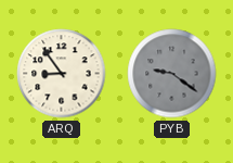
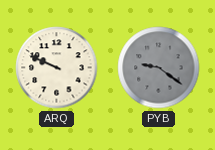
ARQ: 8:54 -> 9:49 (57, 68)
